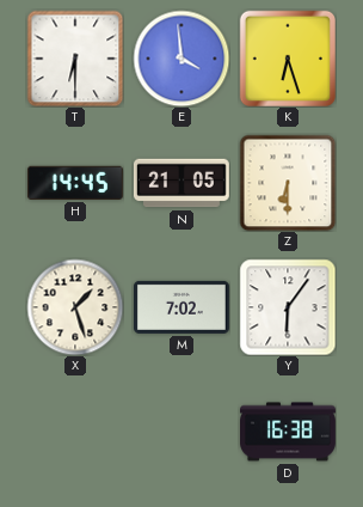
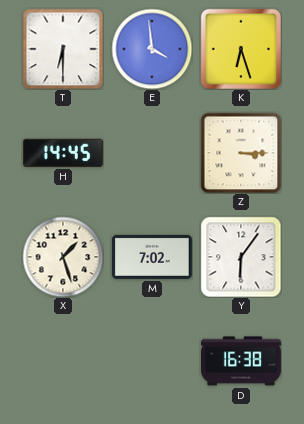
N: 21:05 -> none (181, 183)
Z: 6:30 -> 3:15 (241, 153)
